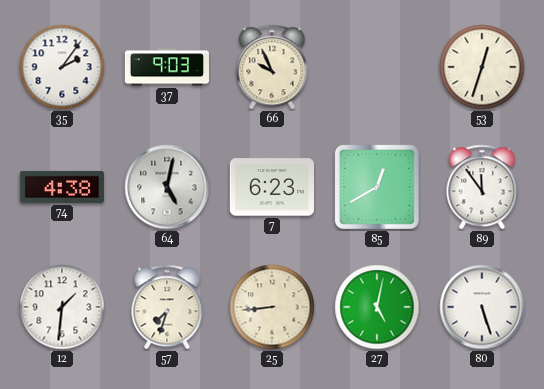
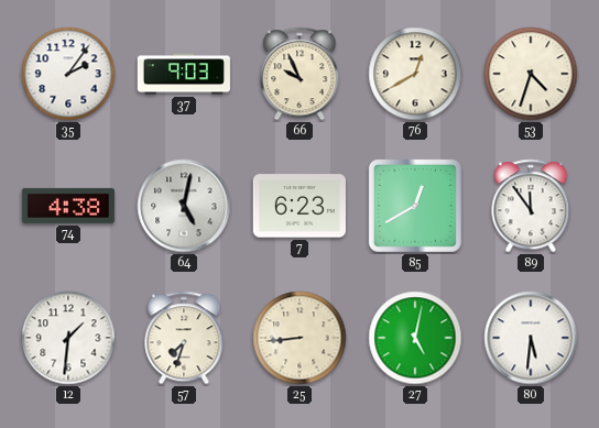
76: none -> 12:40 (415, 74)
53: 12:33 -> 4:33 (531, 74)
80: 5:27 -> 5:31 (531, 338)
